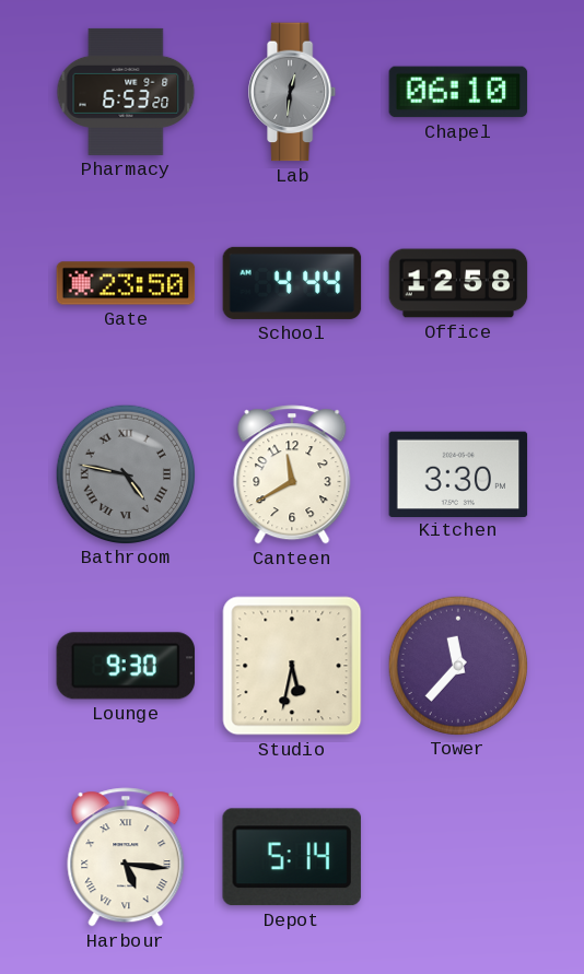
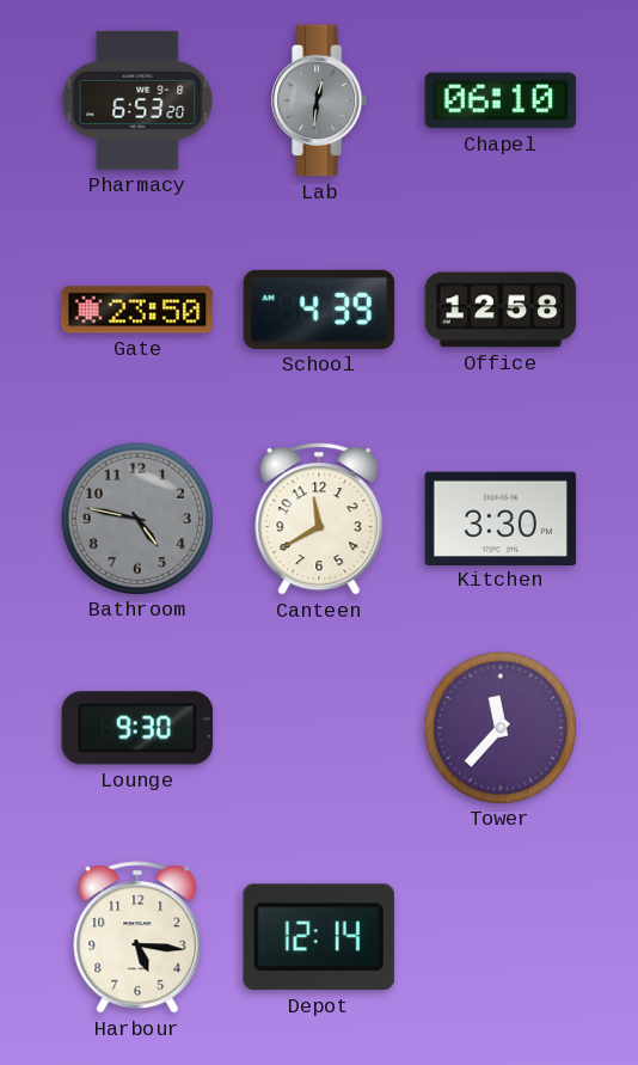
School: 4:44 -> 4:39 (319, 310)
Bathroom numerals: Roman -> Arabic (136, 518)
Studio: 5:32 -> none (292, 666)
Harbour numerals: Roman -> Arabic (137, 937)
Depot: 5:14 -> 12:14 (319, 937)
